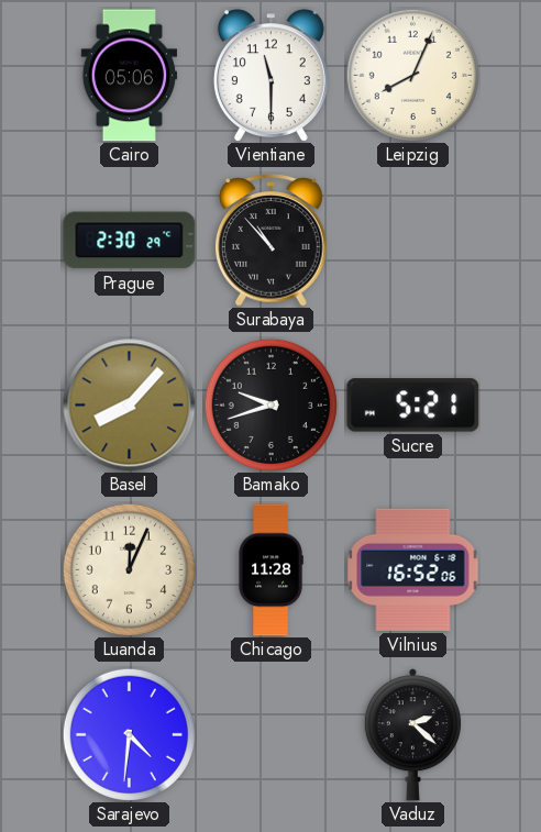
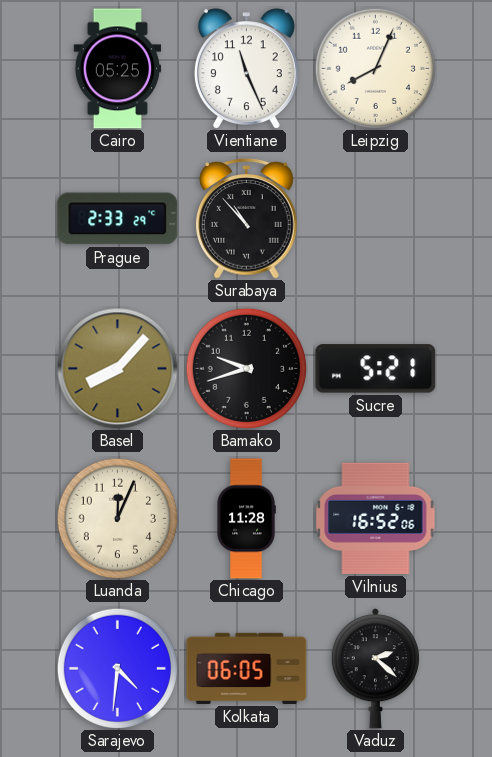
Cairo: 05:06 -> 05:25 (118, 69)
Vientiane: 11:30 -> 11:26 (246, 69)
Prague: 2:30 -> 2:33 (118, 219)
Kolkata: none -> 06:05 (247, 668)
